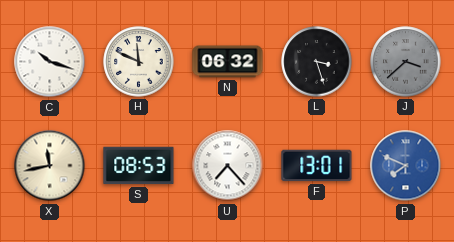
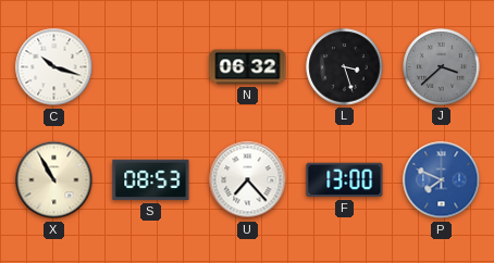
H: 11:49 -> none (139, 62)
X: 11:43 -> 10:55 (54, 180)
F: 13:01 -> 13:00 (345, 180)
